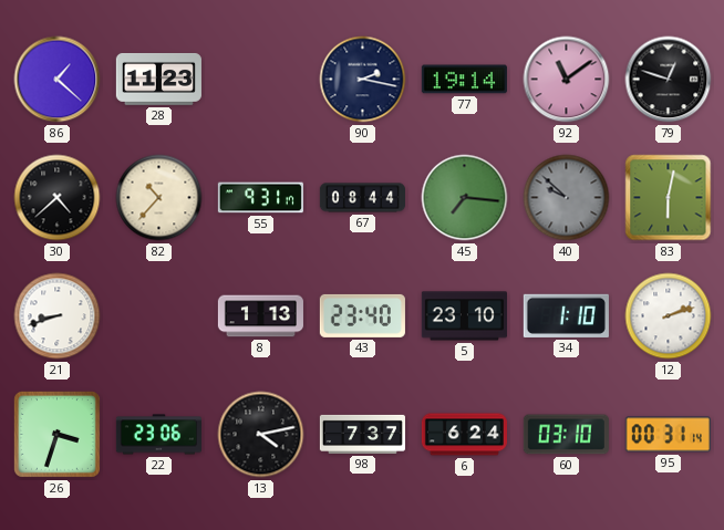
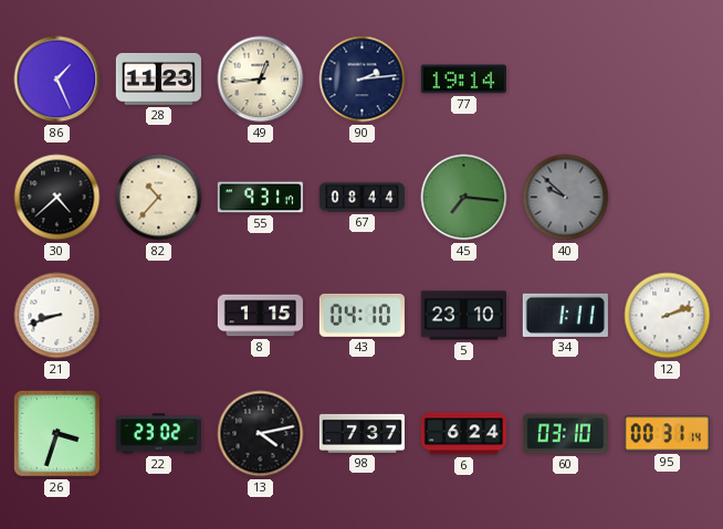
86: 1:22 -> 1:26 (57, 80)
49: none -> 12:44 (261, 80)
90: 2:17 -> 2:14 (363, 80)
92: 11:09 -> none (567, 80)
79: 12:48 -> none (669, 80)
83: 6:02 -> none (669, 198)
8: 1:13 -> 1:15 (260, 316)
43: 23:40 -> 04:10 (361, 315)
34: 1:10 -> 1:11 (565, 315)
22: 23:06 -> 23:02 (158, 434)
